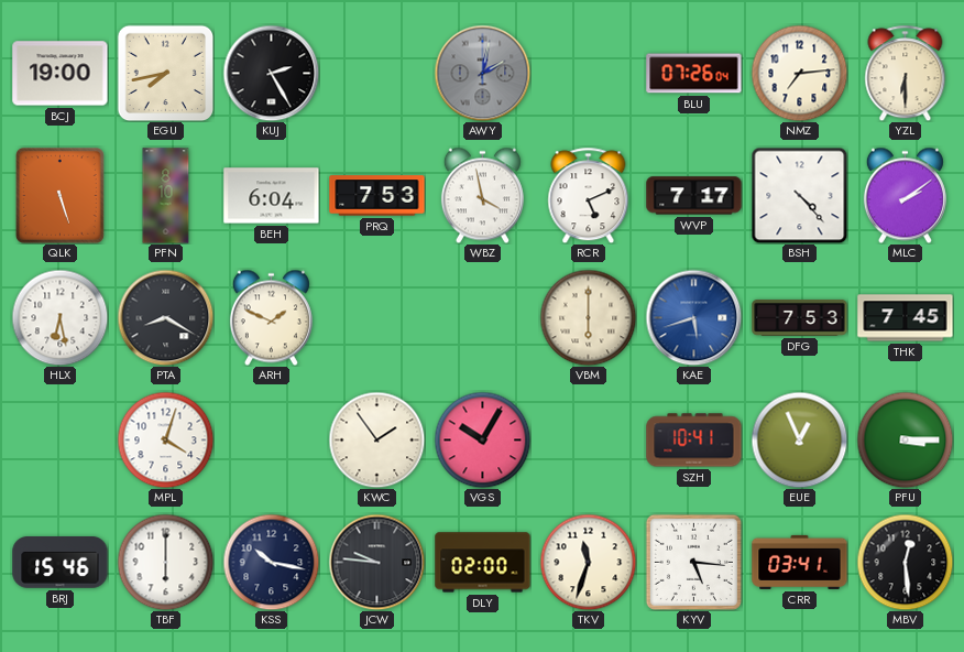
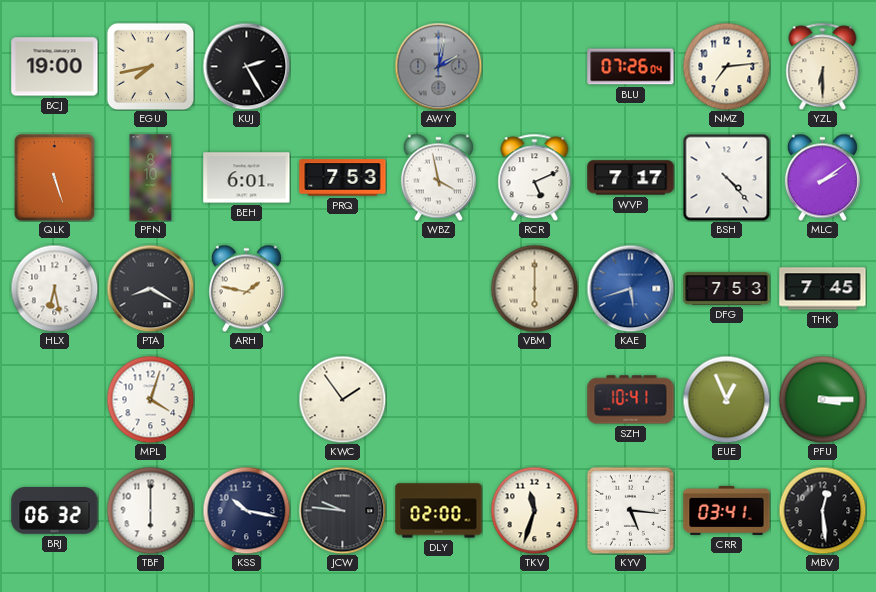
BEH: 6:04 -> 6:01 (247, 178)
ARH: 1:49 -> 1:47 (246, 288)
VGS: 10:05 -> none (482, 439)
BRJ: 15:46 -> 06:32 (55, 511)
